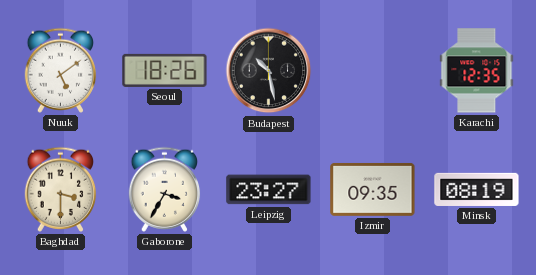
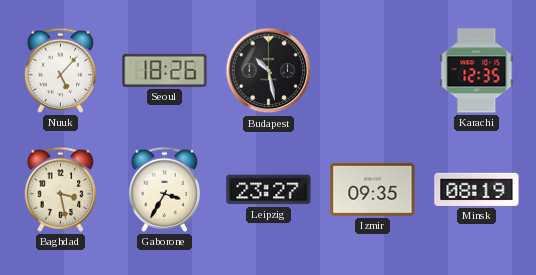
Nuuk: 5:09 -> 5:07 (61, 70)
Baghdad: 3:30 -> 3:28 (61, 189)
